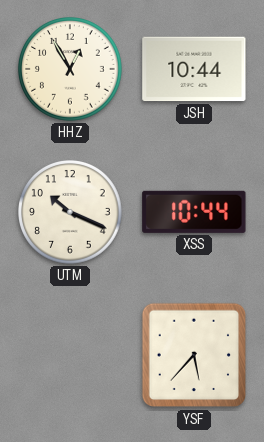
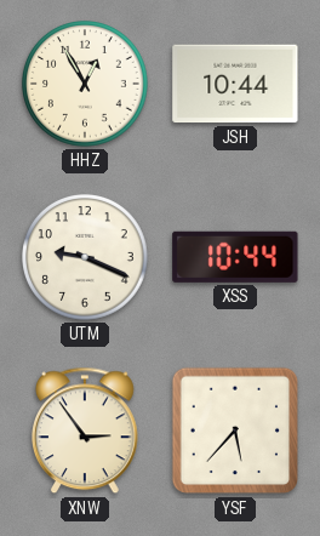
UTM: 10:19 -> 9:19 (86, 258)
XNW: none -> 2:54 (86, 430)
